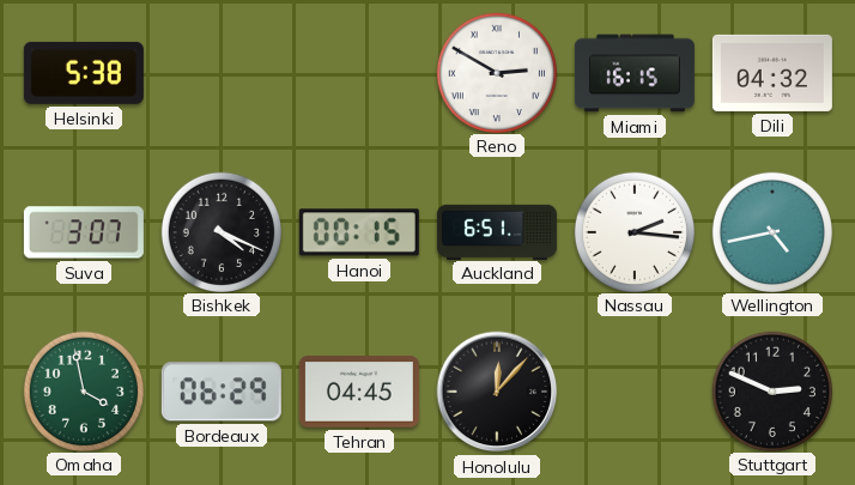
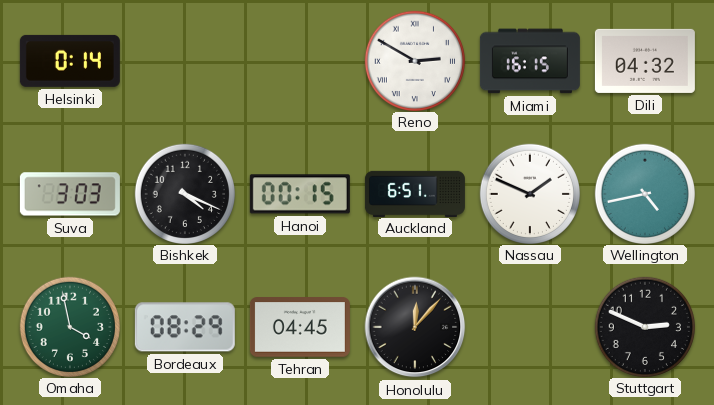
Helsinki: 5:38 -> 0:14 (70, 61)
Suva: 3:07 -> 3:03 (70, 194)
Nassau: 2:16 -> 1:49 (529, 193)
Bordeaux: 06:29 -> 08:29 (185, 327)
